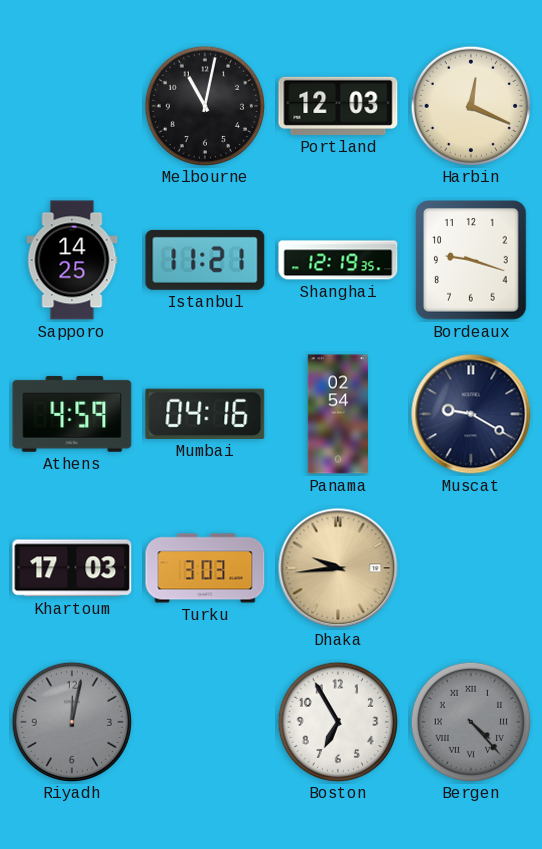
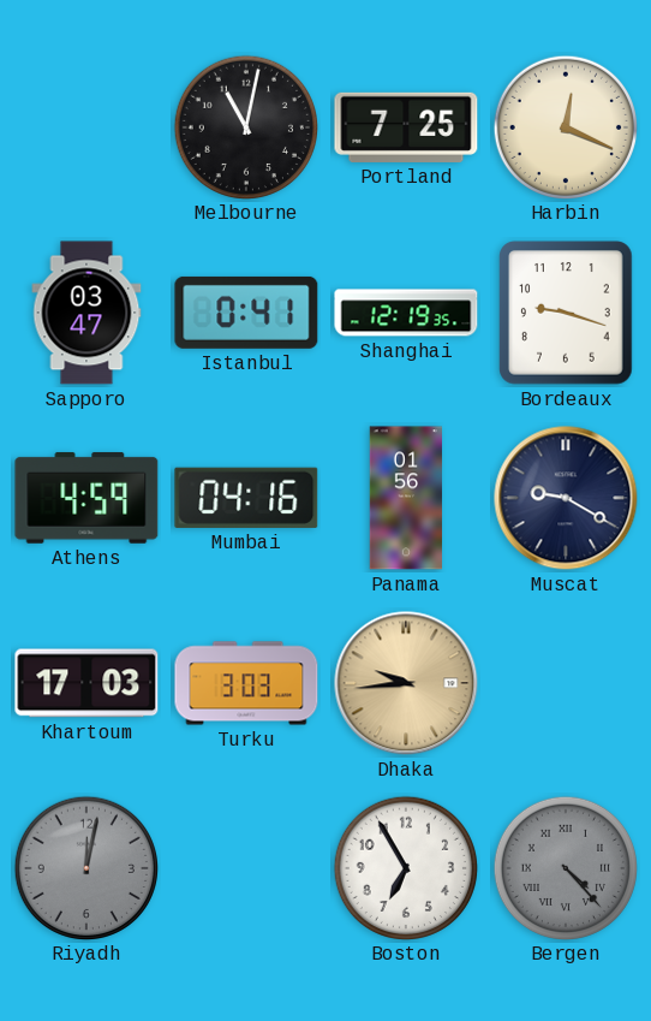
Portland: 12:03 -> 7:25 (406, 127)
Sapporo: 14:25 -> 03:47 (86, 313)
Istanbul: 11:21 -> 0:41 (246, 313)
Panama: 02:54 -> 01:56 (406, 498)
